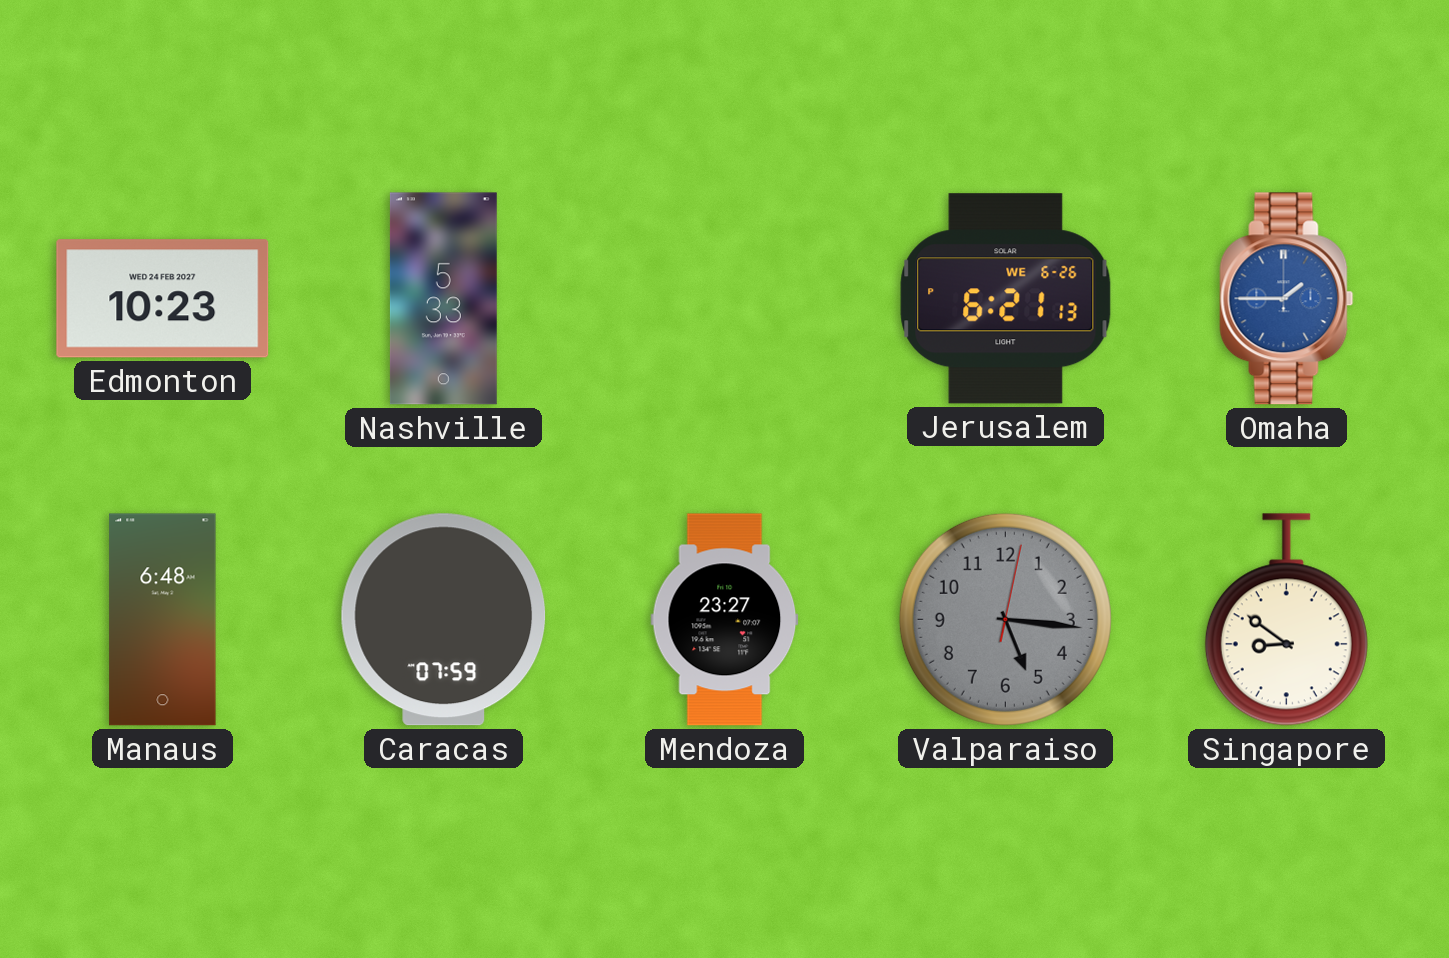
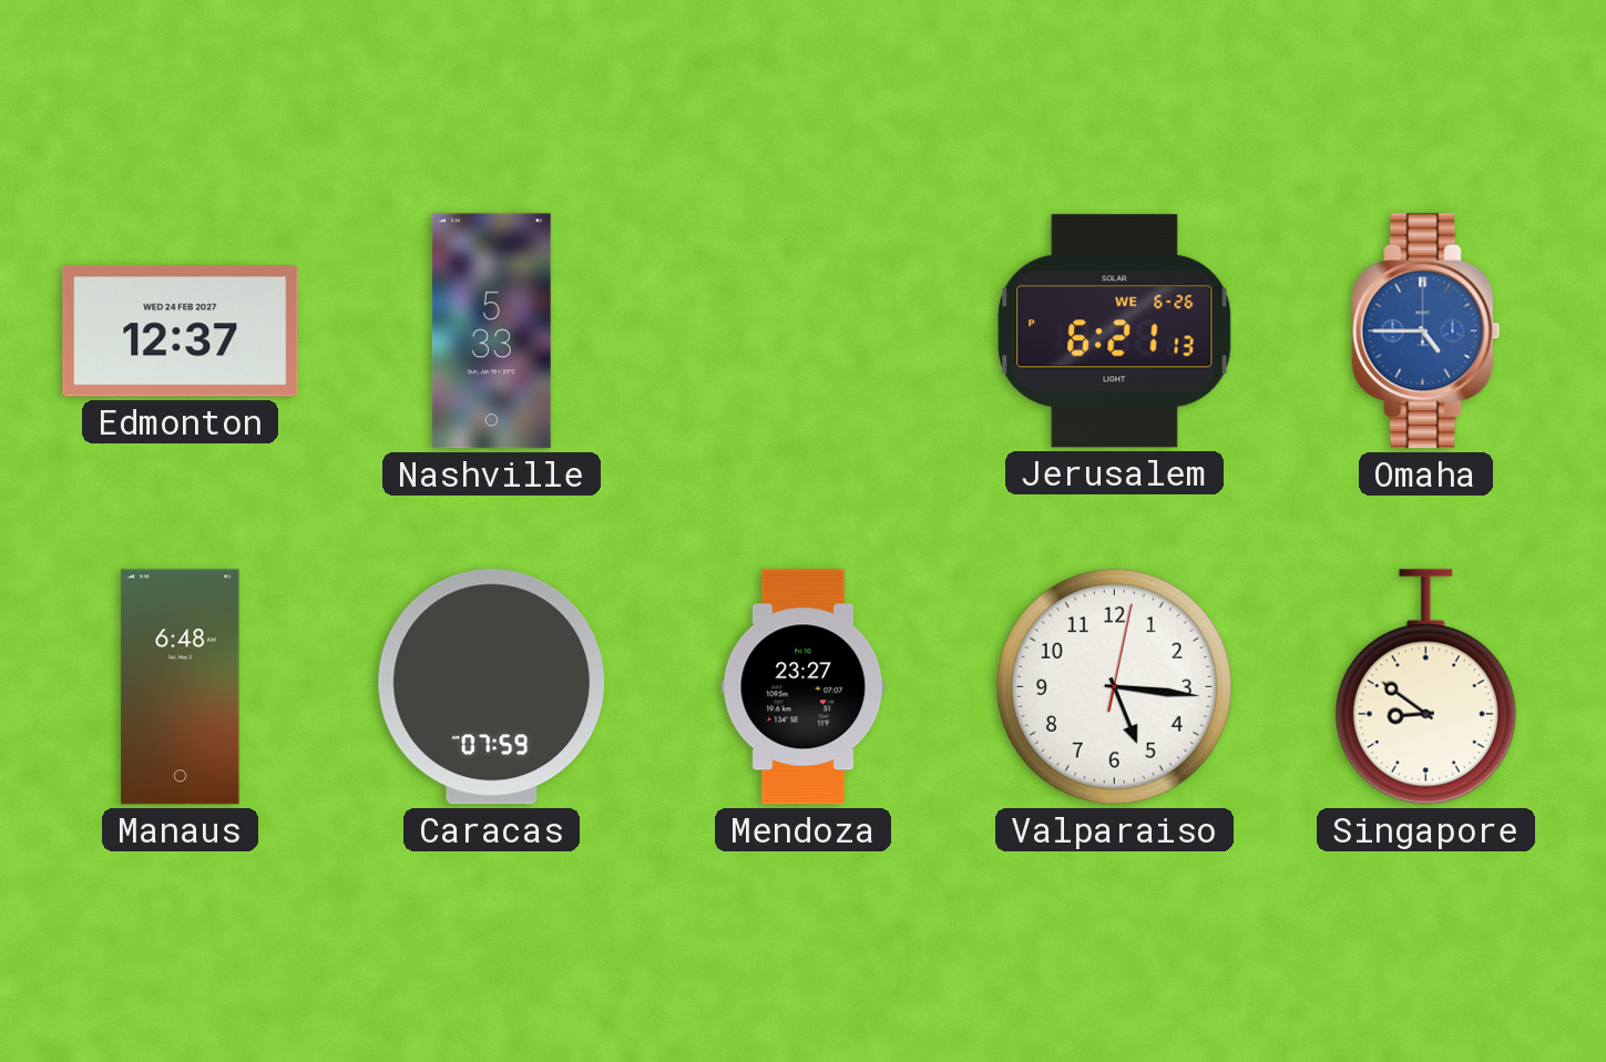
Edmonton: 10:23 -> 12:37 (181, 331)
Omaha: 1:45 -> 4:45 (1426, 331)
Valparaiso dial: grey -> white (1114, 686)
